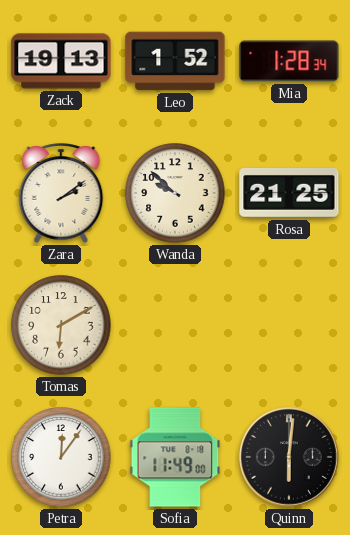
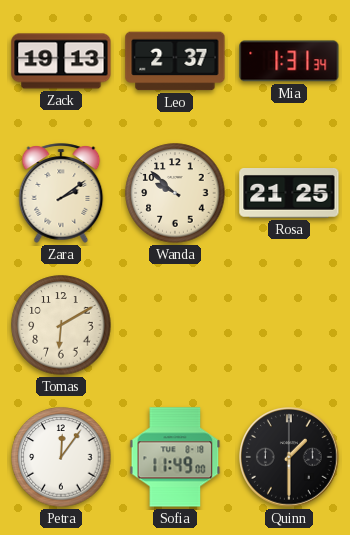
Leo: 1:52 -> 2:37 (175, 61)
Mia: 1:28 -> 1:31 (289, 61)
Quinn: 6:01 -> 1:30 (290, 458)
